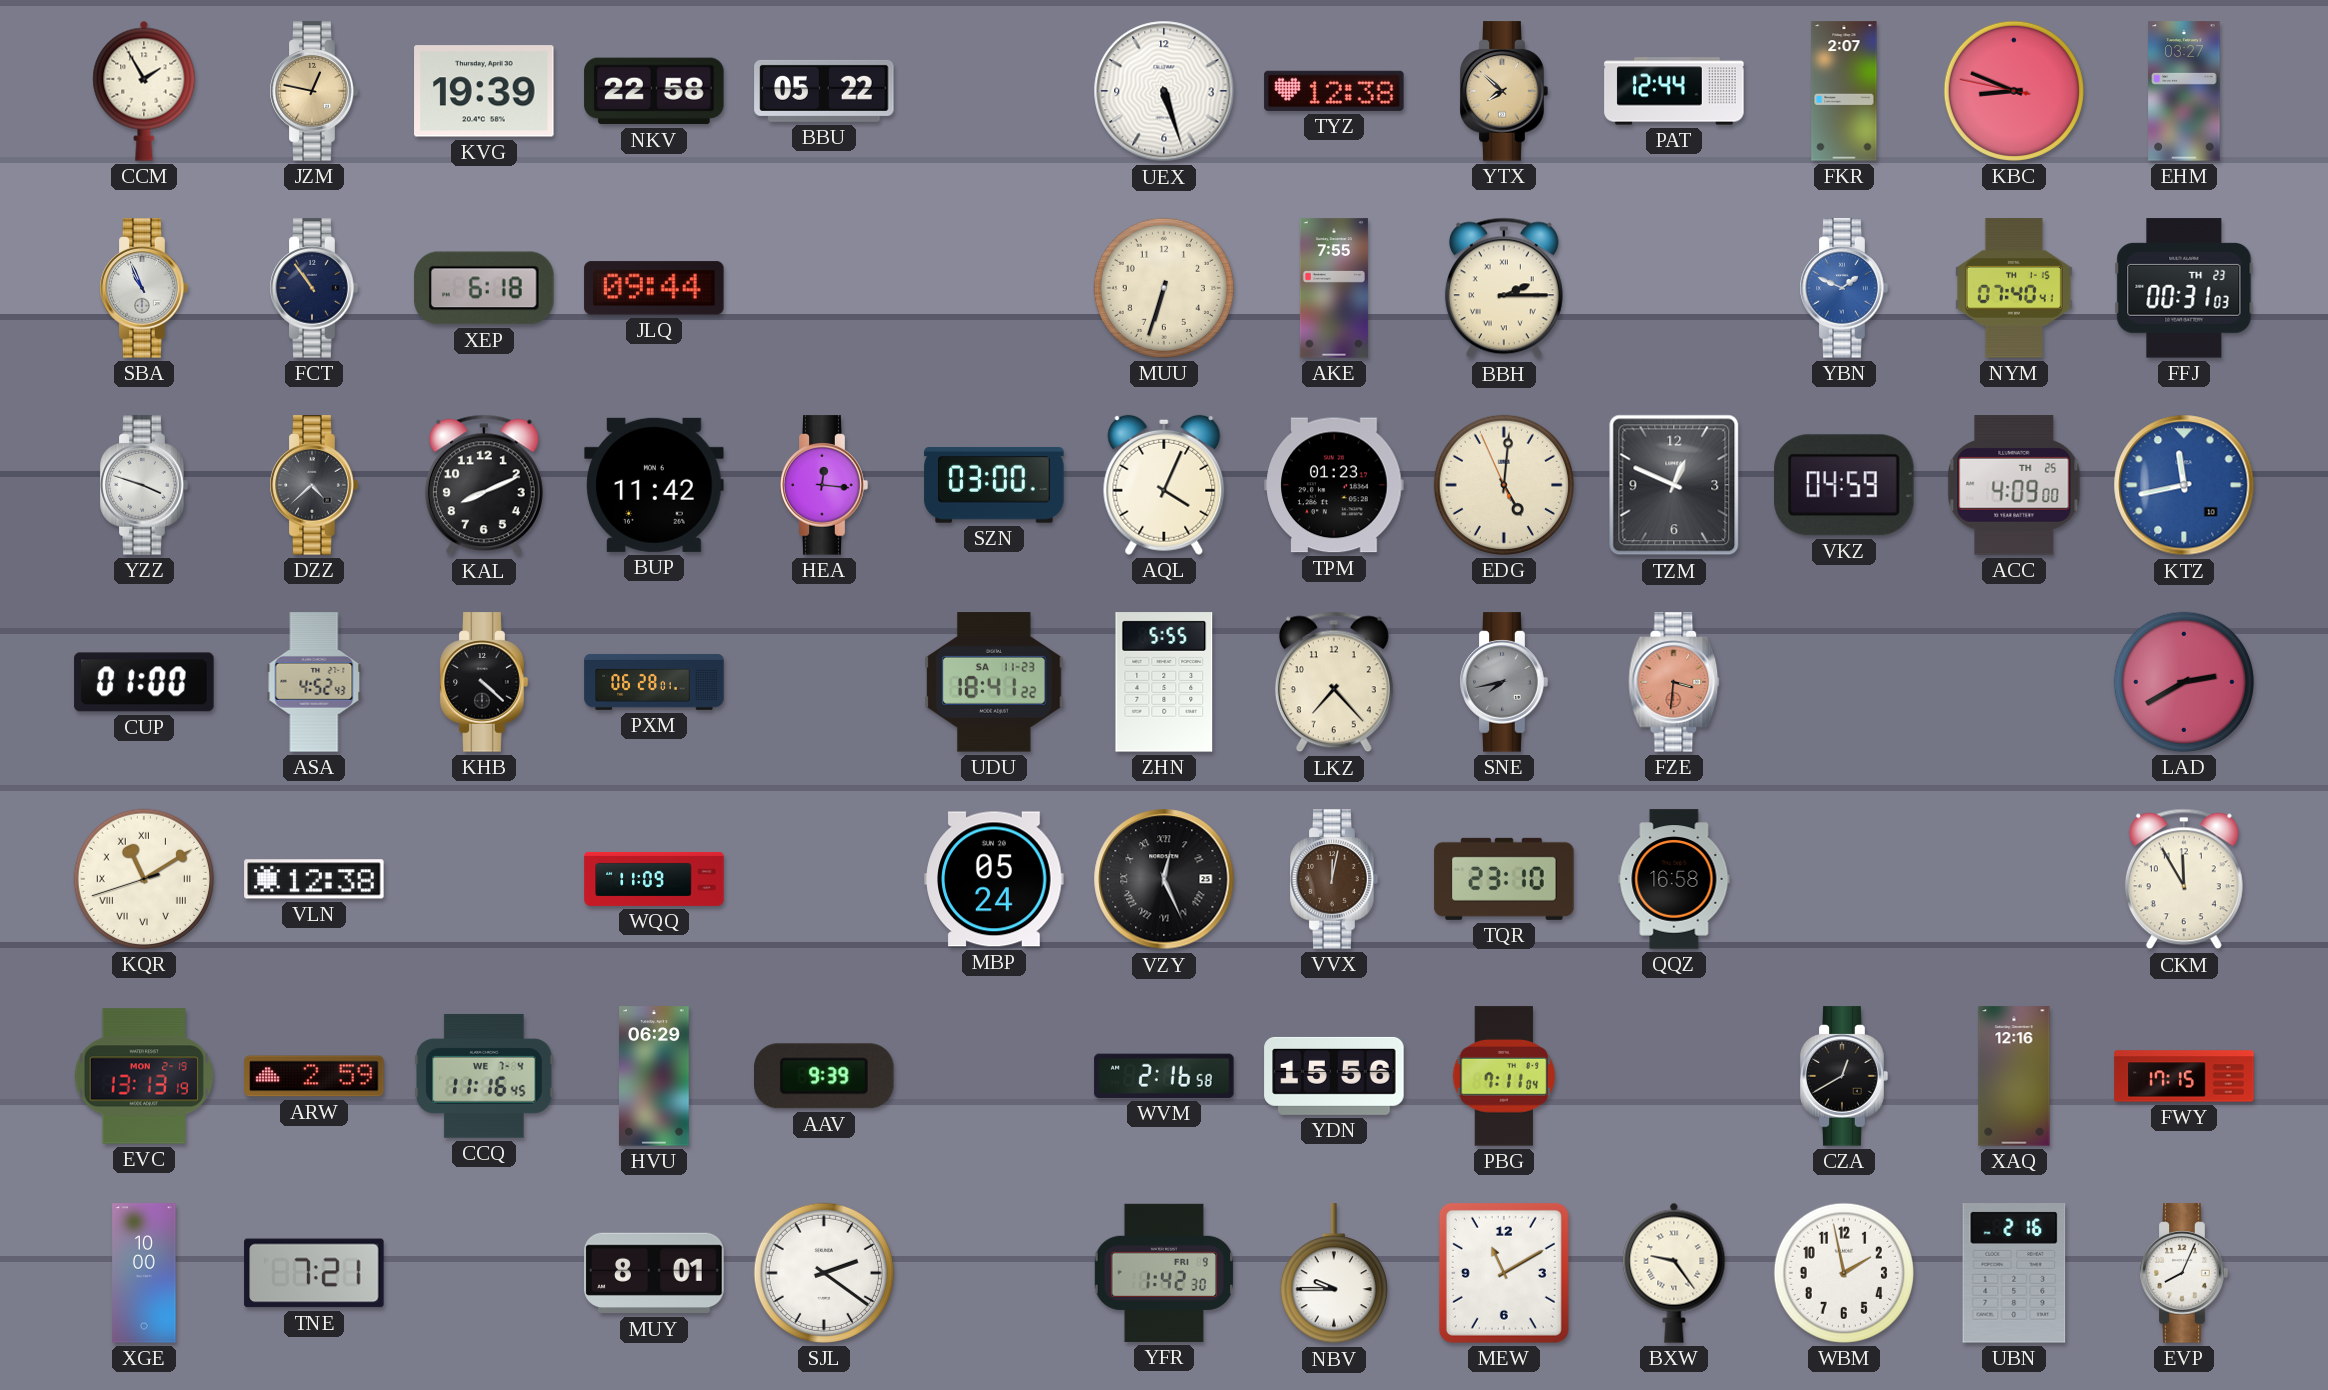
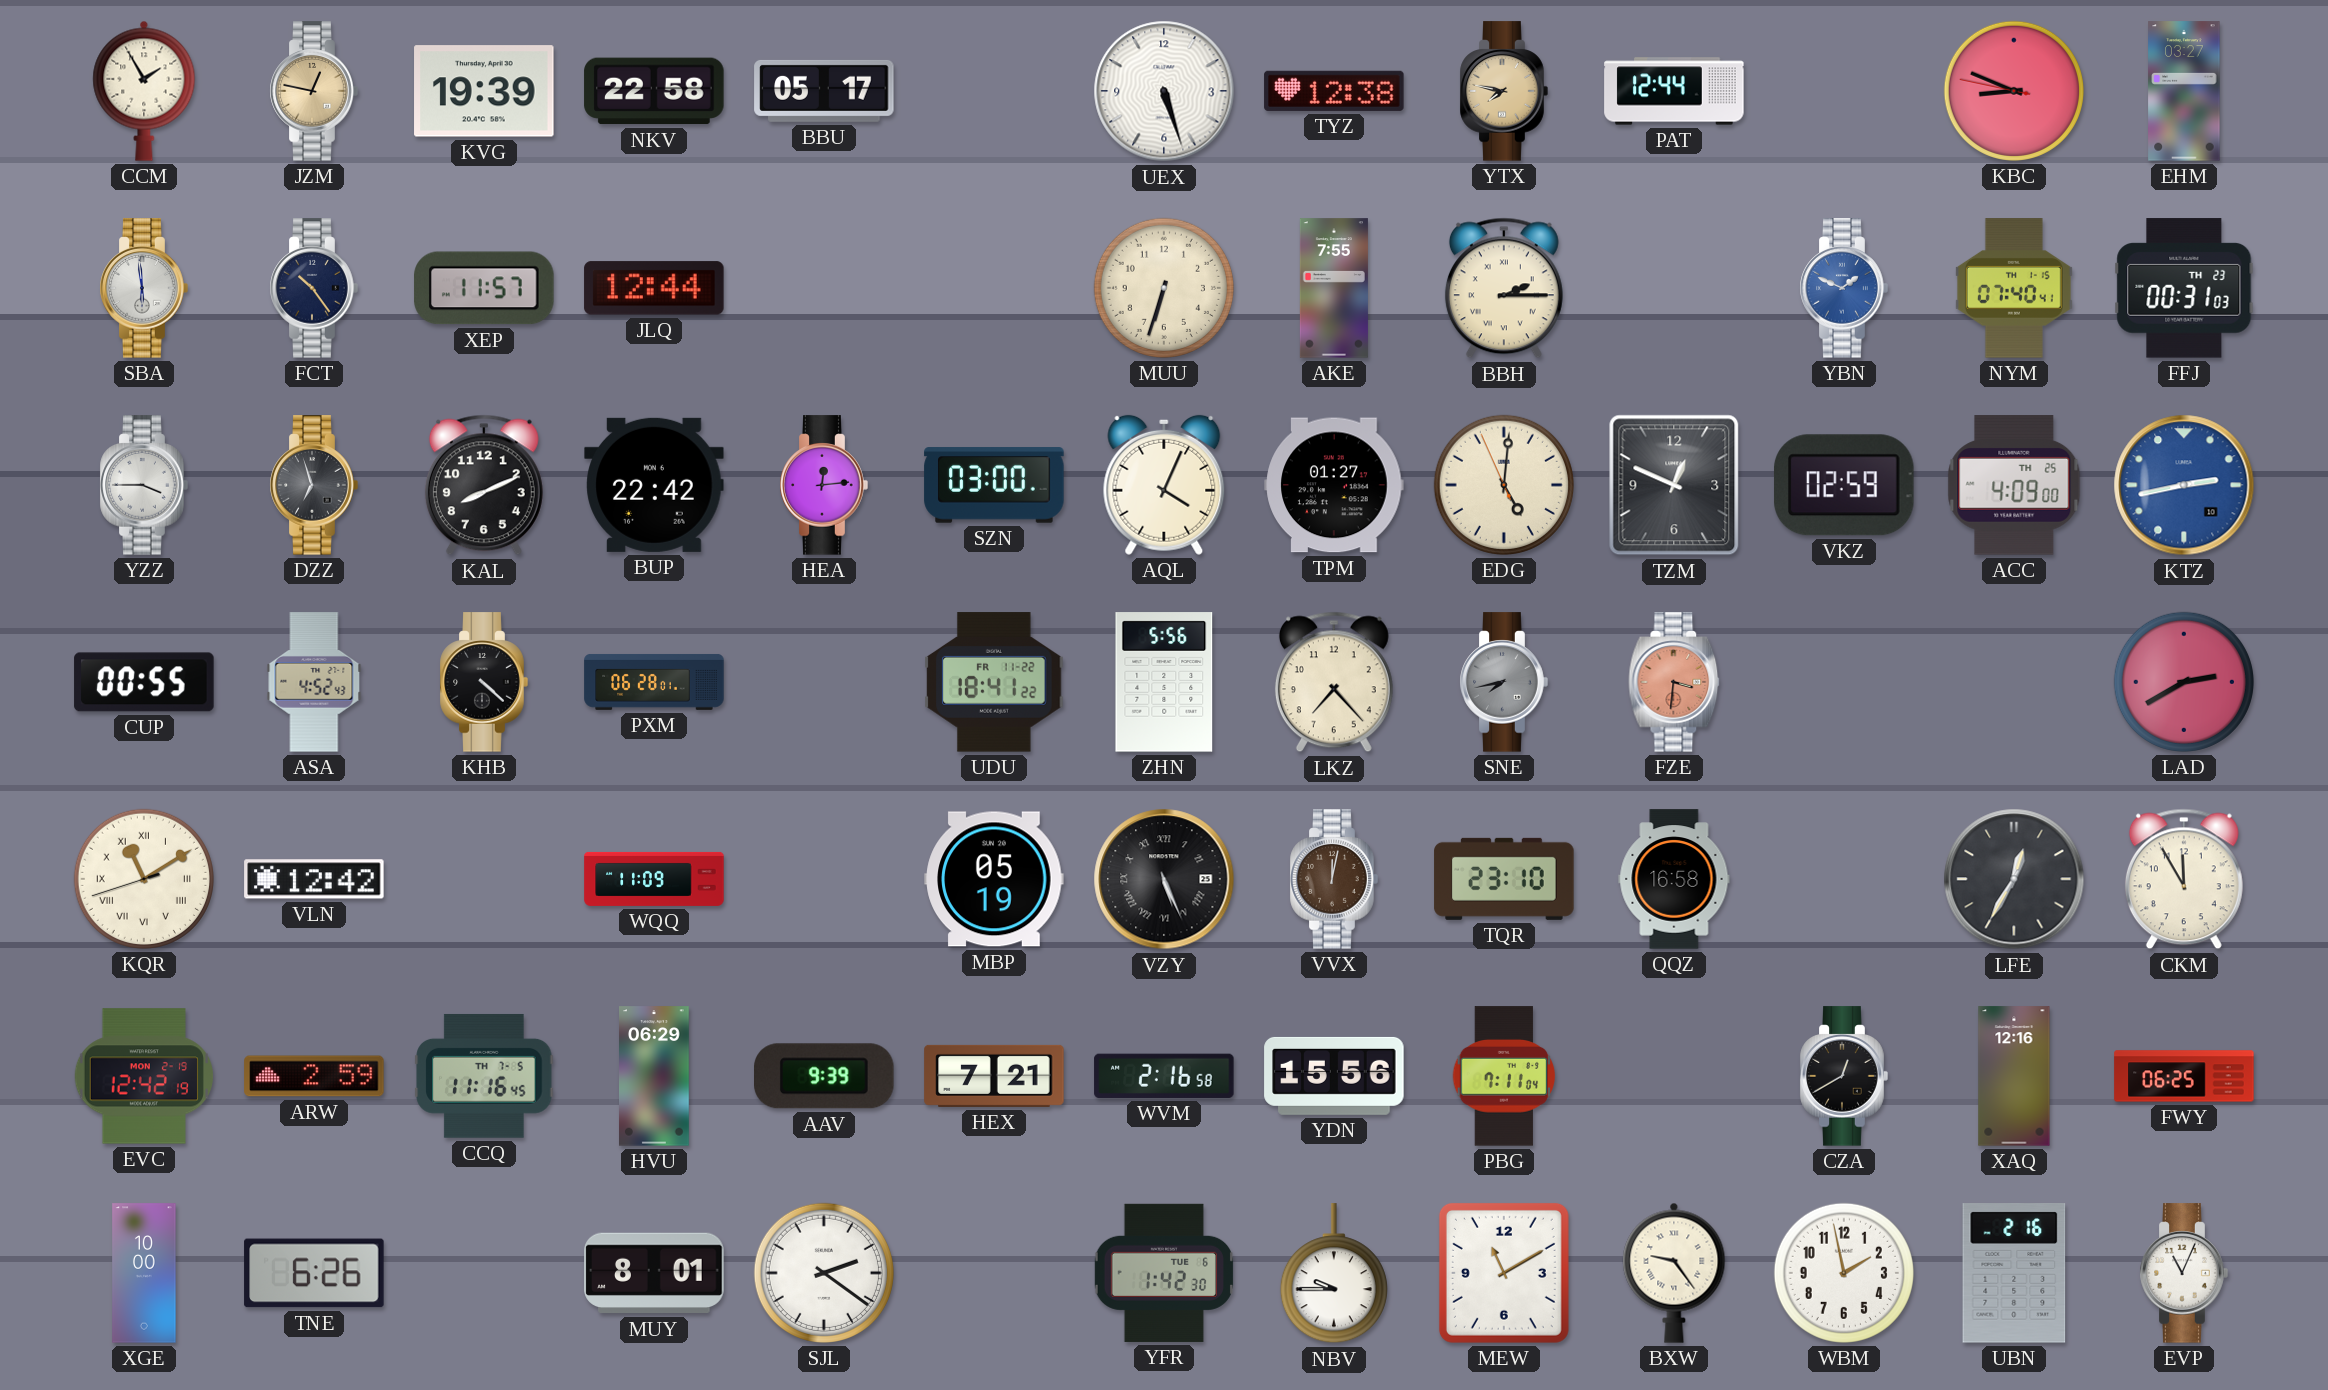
BBU: 05:22 -> 05:17 (824, 91)
YTX: 7:52 -> 7:47 (1504, 91)
FKR: 2:07 -> none (1844, 91)
SBA: 10:56 -> 5:59 (144, 288)
FCT: 10:54 -> 10:24 (314, 288)
XEP: 6:18 -> 11:57 (484, 288)
JLQ: 09:44 -> 12:44 (654, 288)
YZZ: 3:48 -> 3:45 (144, 485)
DZZ: 4:38 -> 6:57 (314, 485)
BUP: 11:42 -> 22:42 (654, 485)
HEA: 12:16 -> 12:14 (824, 485)
TPM: 01:23 -> 01:27 (1334, 485)
VKZ: 04:59 -> 02:59 (1845, 485)
KTZ: 11:43 -> 2:43 (2184, 485)
CUP: 01:00 -> 00:55 (144, 682)
UDU date: SA 11-23 -> FR 11-22 (994, 682)
ZHN: 5:55 -> 5:56 (1164, 682)
VLN: 12:38 -> 12:42 (314, 879)
MBP: 05:24 -> 05:19 (994, 879)
VZY: 12:26 -> 5:26 (1164, 879)
LFE: none -> 12:35 (2014, 879)
EVC: 13:13 -> 12:42 (143, 1076)
CCQ date: WE 7-4 -> TH 7-5 (484, 1076)
HEX: none -> 7:21 (994, 1076)
FWY: 17:15 -> 06:25 (2184, 1076)
TNE: 7:21 -> 6:26 (314, 1273)
YFR date: FRI 9 -> TUE 6 (1163, 1273)
EVP: 8:04 -> 11:04 (2184, 1273)
